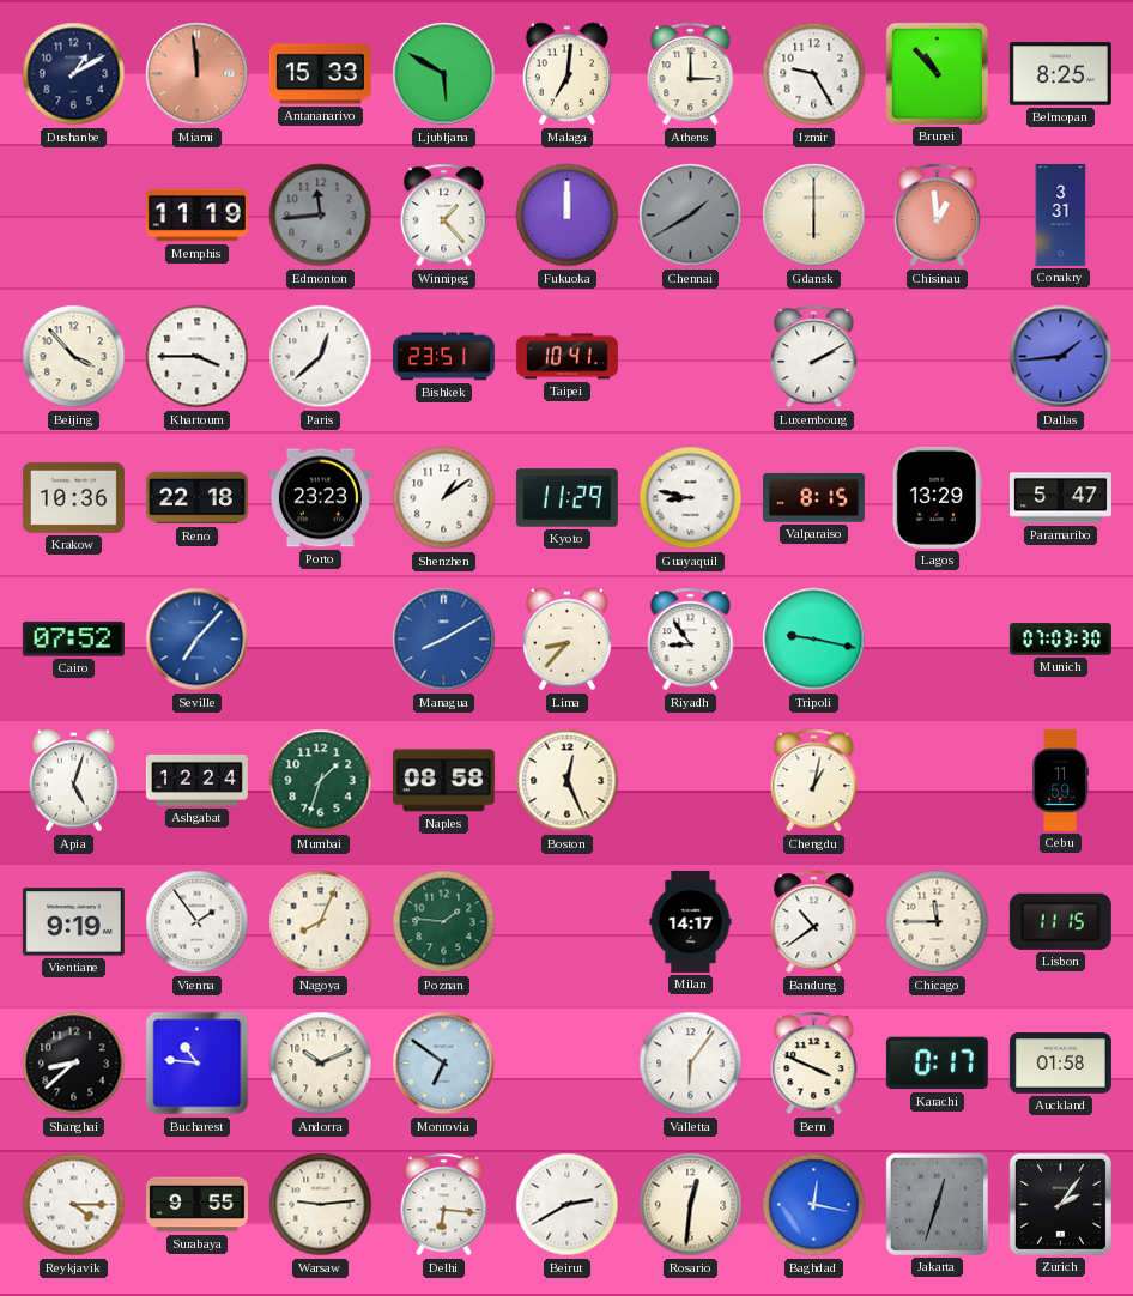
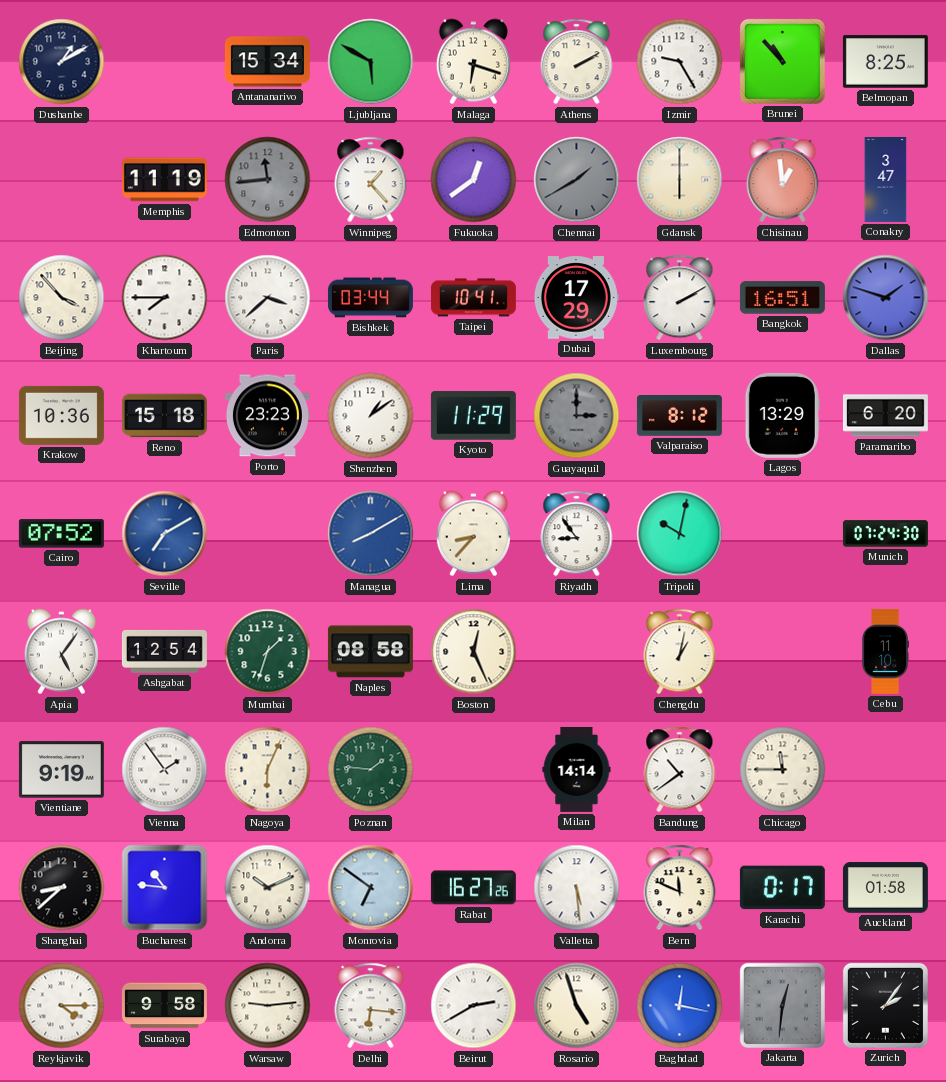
Miami: 11:59 -> none (198, 74)
Antananarivo: 15:33 -> 15:34 (267, 62)
Malaga: 7:01 -> 6:18 (473, 62)
Athens: 3:00 -> 2:10 (577, 62)
Fukuoka: 12:00 -> 12:39 (474, 180)
Conakry: 3:31 -> 3:47 (886, 179)
Khartoum: 3:45 -> 7:45 (165, 298)
Paris: 12:38 -> 3:38 (268, 298)
Bishkek: 23:51 -> 03:44 (370, 298)
Dubai: none -> 17:29 (576, 298)
Bangkok: none -> 16:51 (782, 298)
Dallas: 1:44 -> 1:48 (886, 298)
Reno: 22:18 -> 15:18 (164, 416)
Guayaquil: 8:47 -> 3:00 (577, 416)
Guayaquil dial: white -> grey (577, 416)
Valparaiso: 8:15 -> 8:12 (679, 416)
Paramaribo: 5:47 -> 6:20 (885, 416)
Seville: 7:07 -> 7:10 (165, 534)
Tripoli: 9:17 -> 10:02 (680, 534)
Munich: 07:03 -> 07:24 (885, 534)
Apia: 5:03 -> 5:06 (61, 652)
Ashgabat: 12:24 -> 12:54 (164, 651)
Cebu: 11:59 -> 11:10 (885, 651)
Nagoya: 8:04 -> 6:04 (268, 770)
Milan: 14:17 -> 14:14 (577, 769)
Lisbon: 11:15 -> none (1060, 921)
Rabat: none -> 16:27 (473, 888)
Valletta: 6:06 -> 5:29 (577, 888)
Bern: 3:49 -> 11:49 (680, 888)
Surabaya: 9:55 -> 9:58 (164, 1006)
Rosario: 12:31 -> 4:57 (577, 1006)
Jakarta: 12:33 -> 12:31 (782, 1005)
